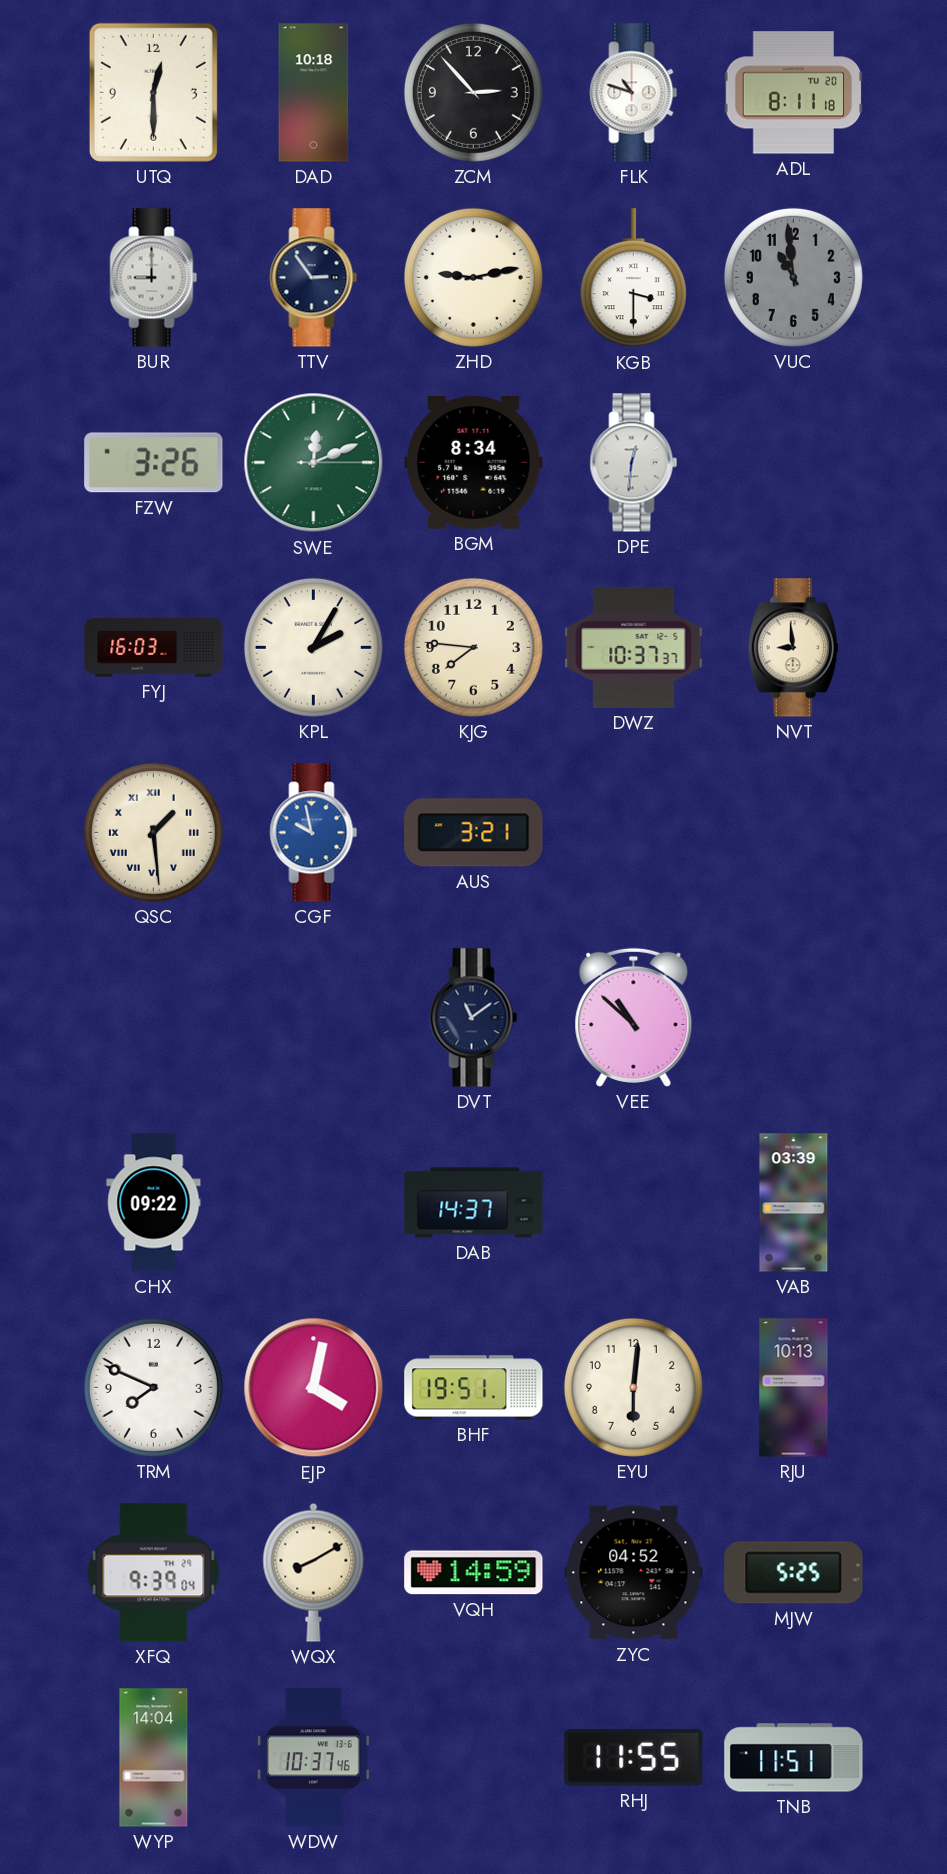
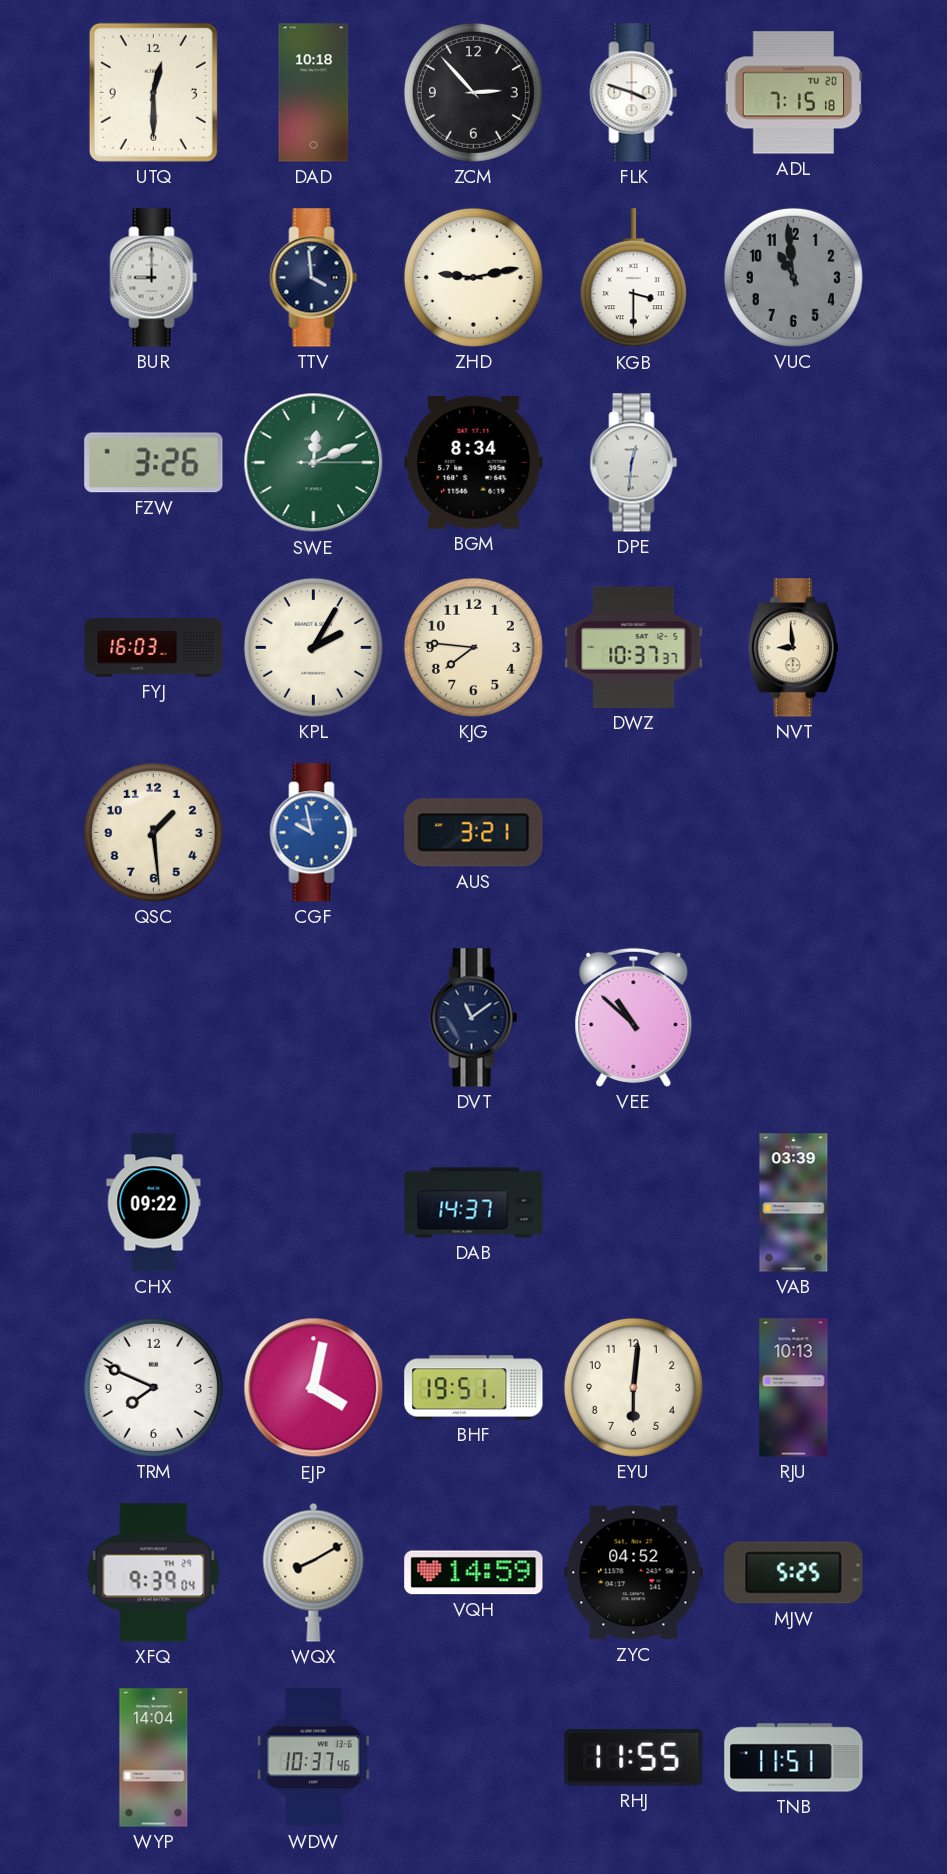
FLK: 10:48 -> 3:48 (634, 93)
ADL: 8:11 -> 7:15 (794, 93)
TTV: 2:54 -> 3:59 (314, 278)
QSC numerals: Roman -> Arabic (153, 832)
